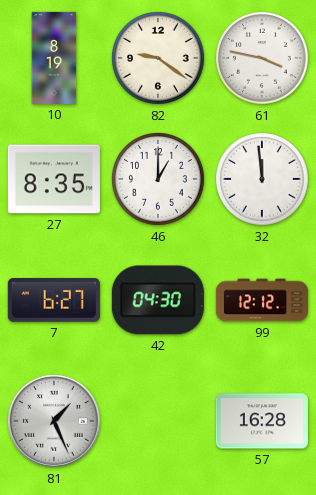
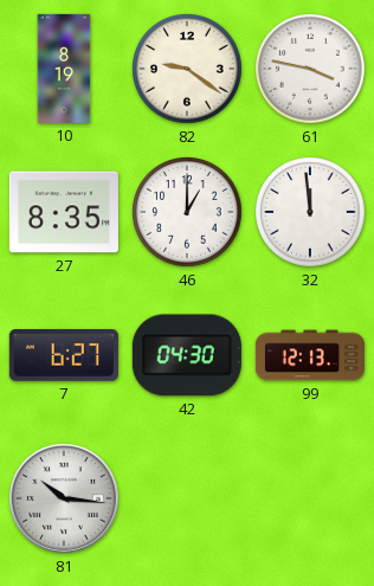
99: 12:12 -> 12:13 (310, 355)
81: 1:26 -> 10:16 (64, 498)
57: 16:28 -> none (262, 421)
